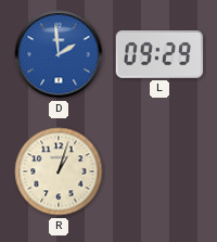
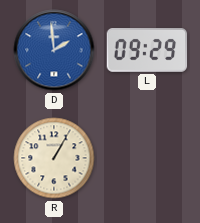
R: 1:03 -> 1:05 (54, 158)
